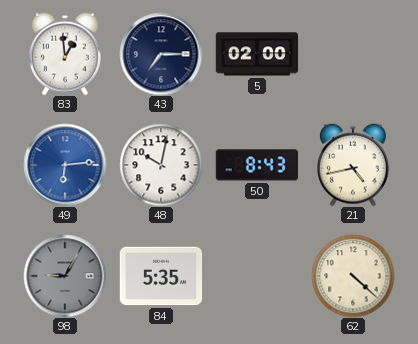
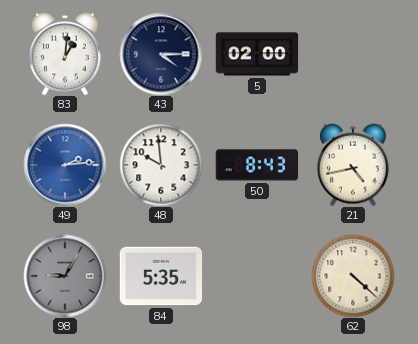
83: 12:59 -> 1:01 (66, 54)
43: 7:15 -> 4:15 (161, 54)
49: 6:14 -> 2:14 (65, 165)
48: 10:02 -> 9:59 (161, 165)
